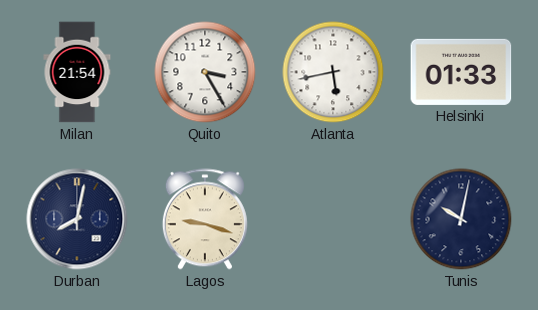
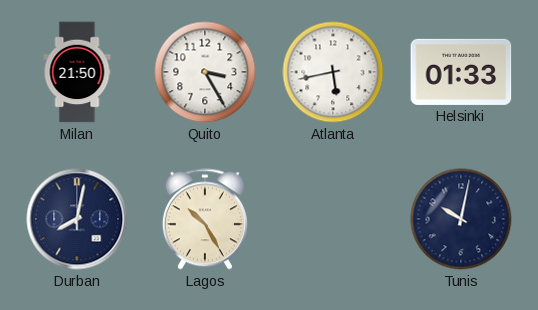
Milan: 21:54 -> 21:50 (77, 72)
Lagos: 9:18 -> 10:25 (205, 219)
